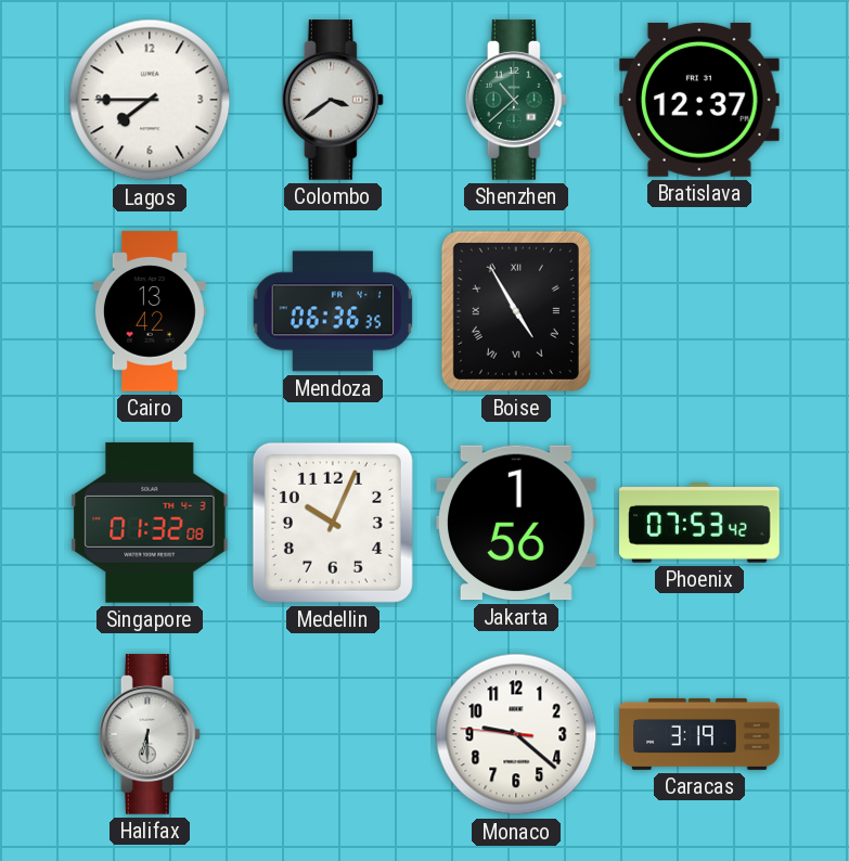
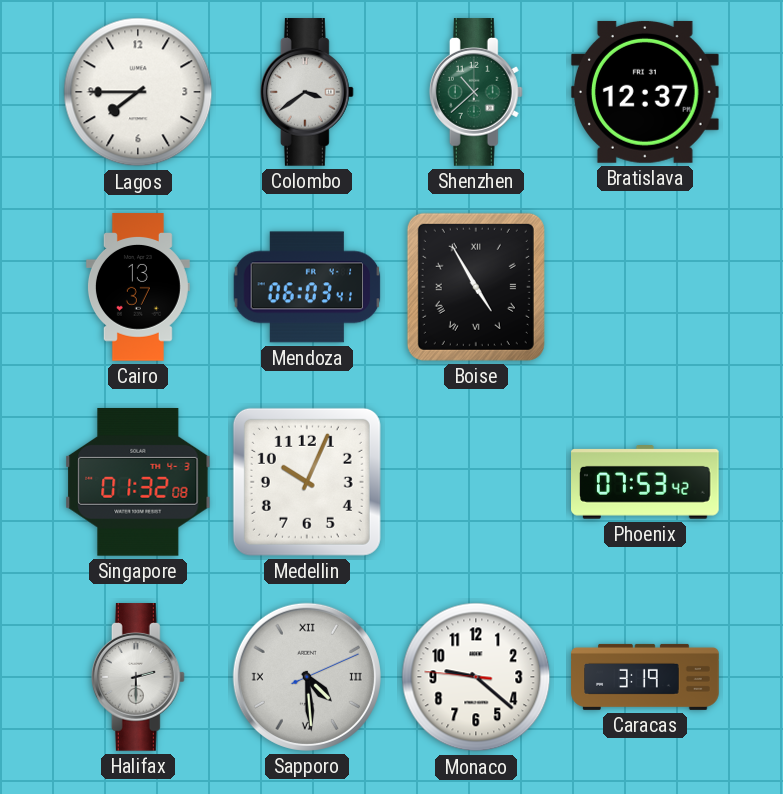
Cairo: 13:42 -> 13:37 (138, 287)
Mendoza: 06:36 -> 06:03 (307, 287)
Jakarta: 1:56 -> none (517, 523)
Halifax: 6:30 -> 2:30 (138, 677)
Sapporo: none -> 4:29 (307, 677)
